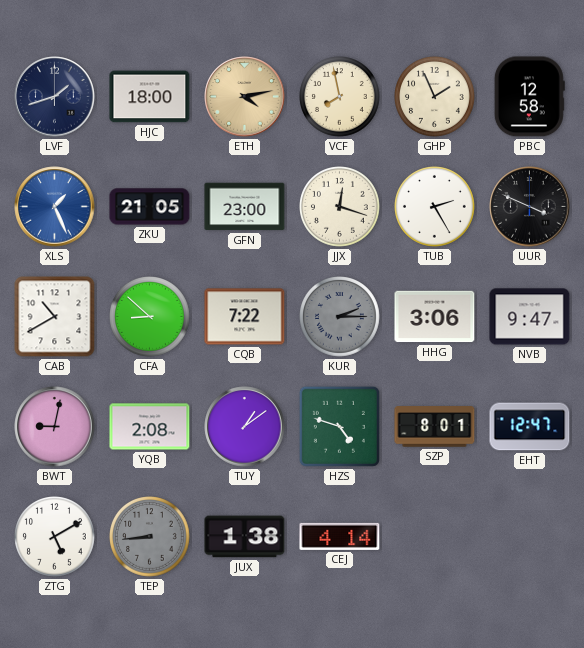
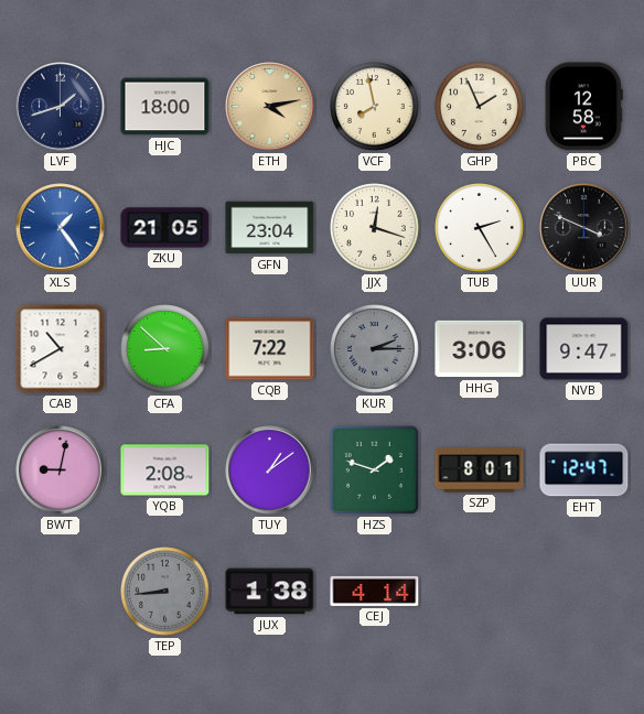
XLS: 1:26 -> 1:24 (61, 228)
GFN: 23:00 -> 23:04 (270, 228)
HZS: 4:48 -> 1:48 (374, 469)
ZTG: 5:10 -> none (55, 537)
